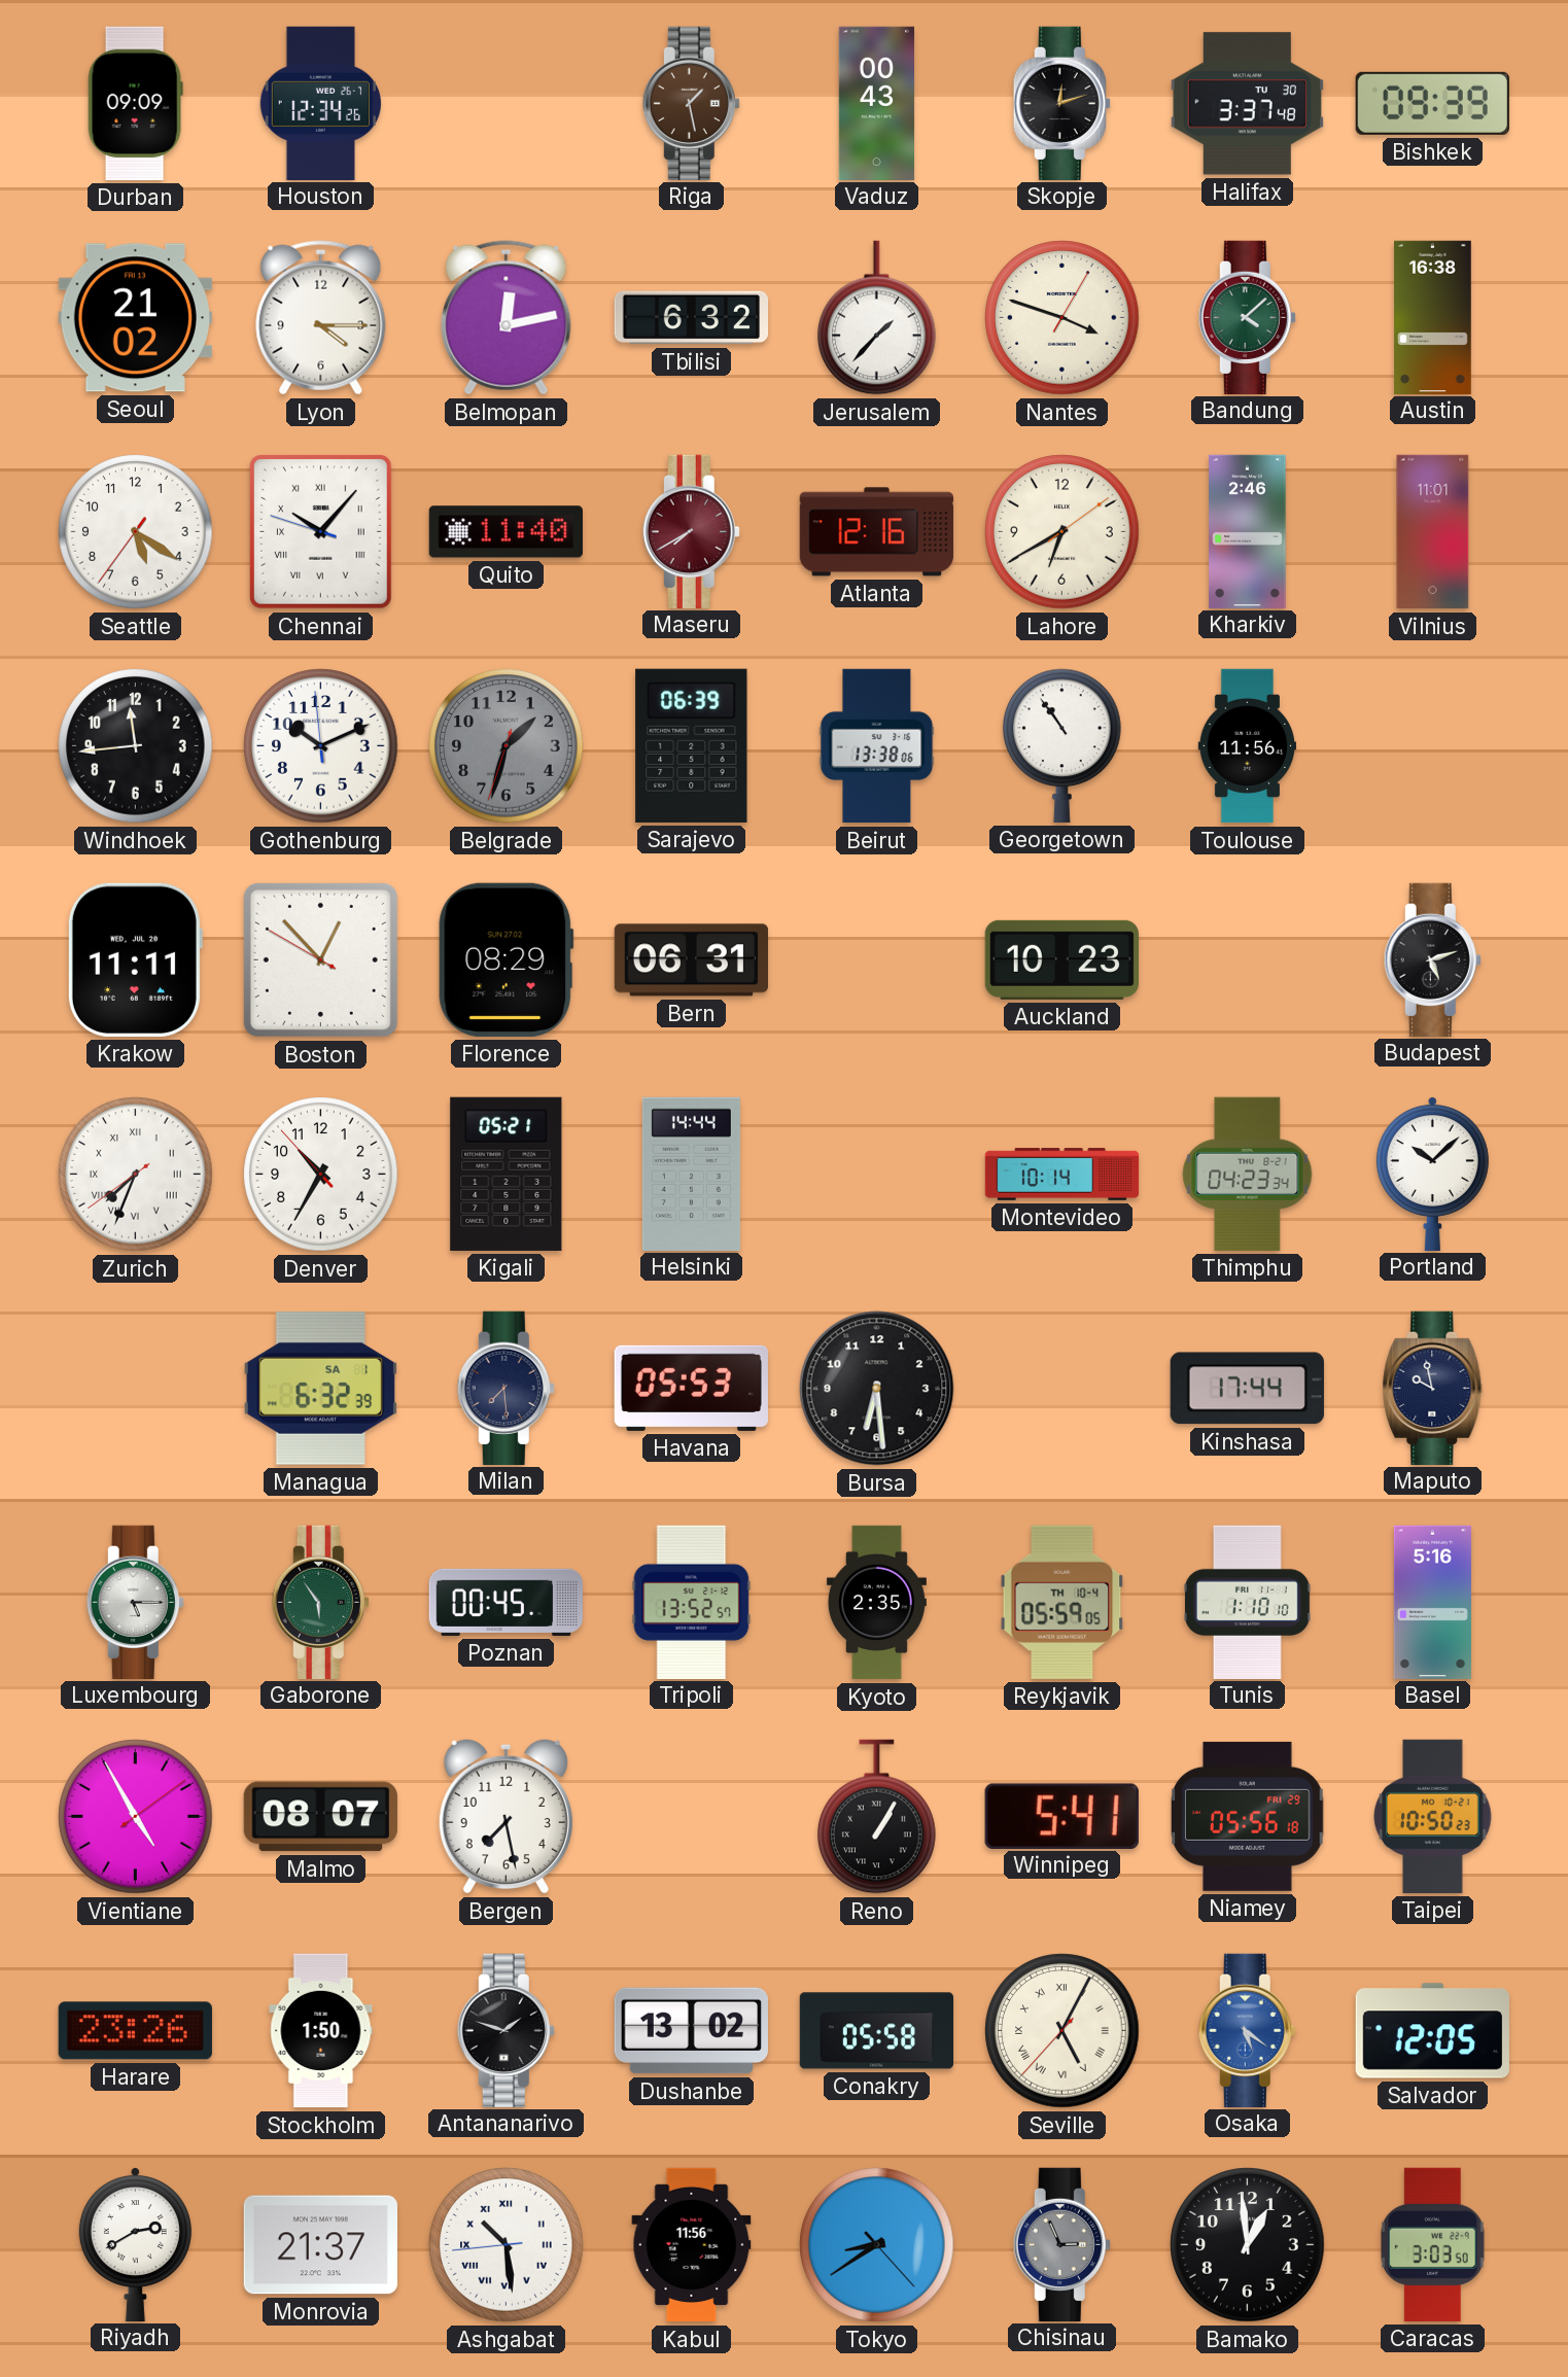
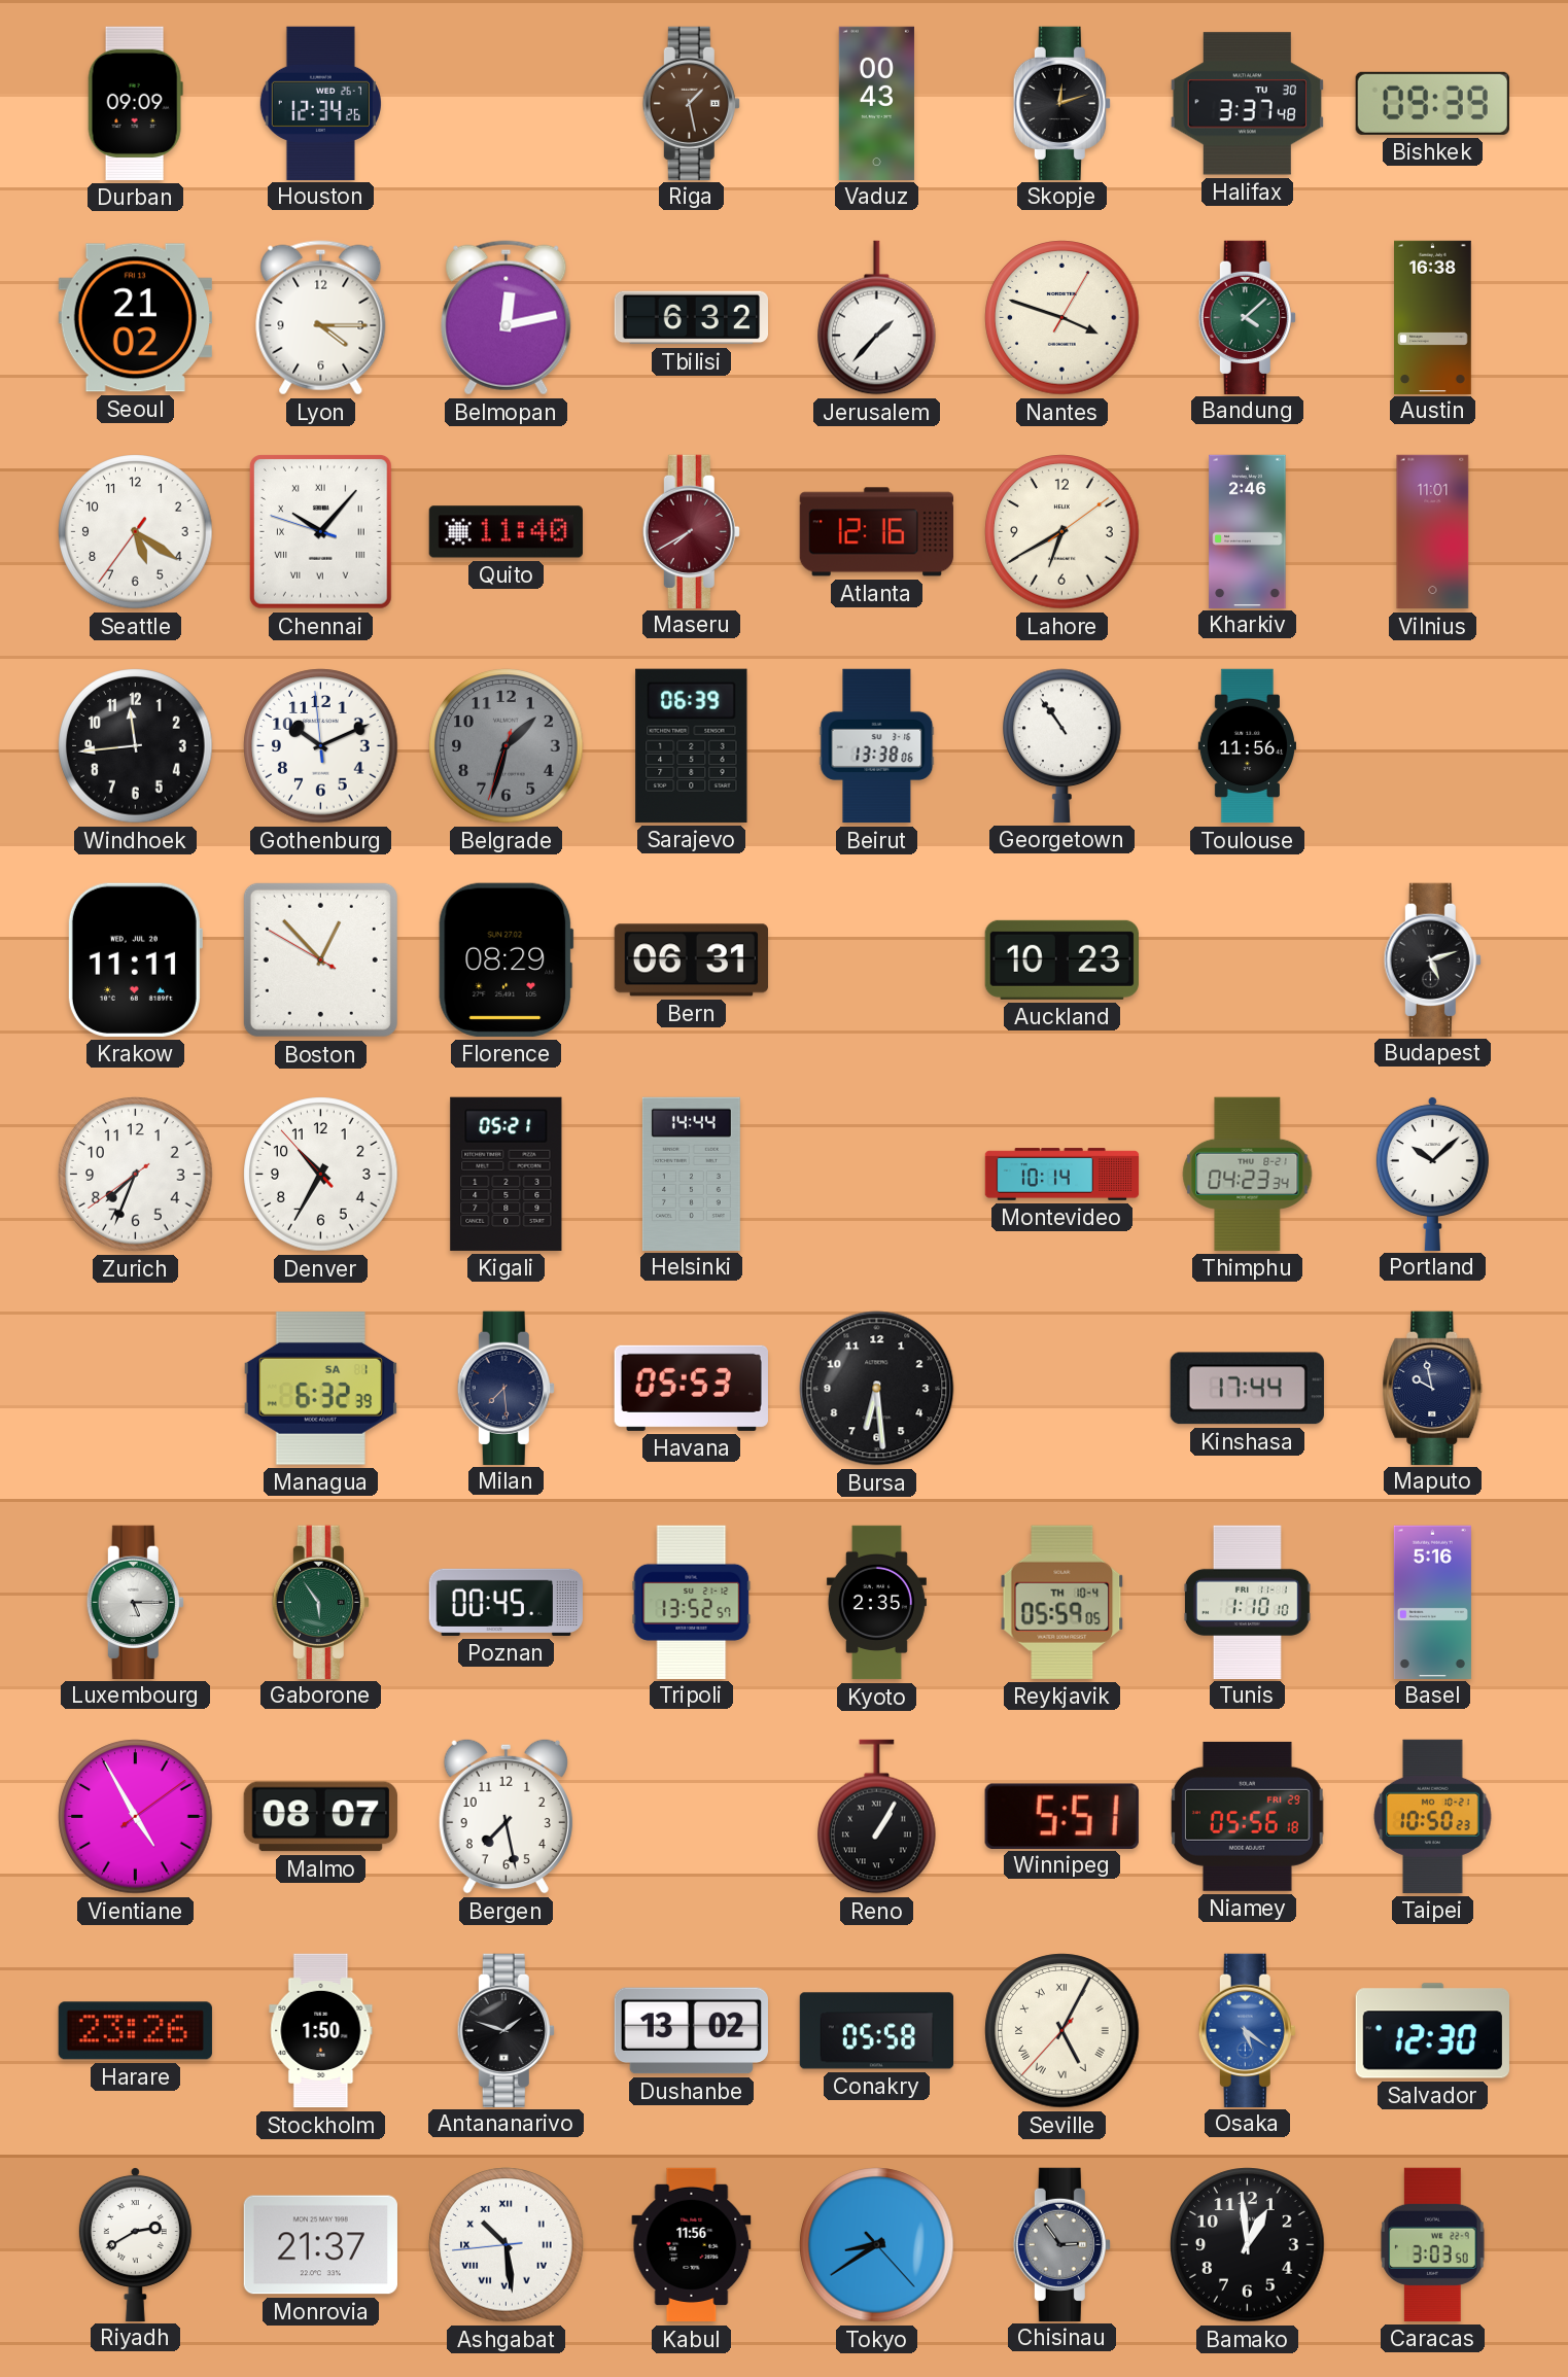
Zurich numerals: Roman -> Arabic (136, 1175)
Winnipeg: 5:41 -> 5:51 (1061, 1816)
Salvador: 12:05 -> 12:30 (1432, 2031)
Chisinau: 2:56 -> 2:54 (1061, 2244)
